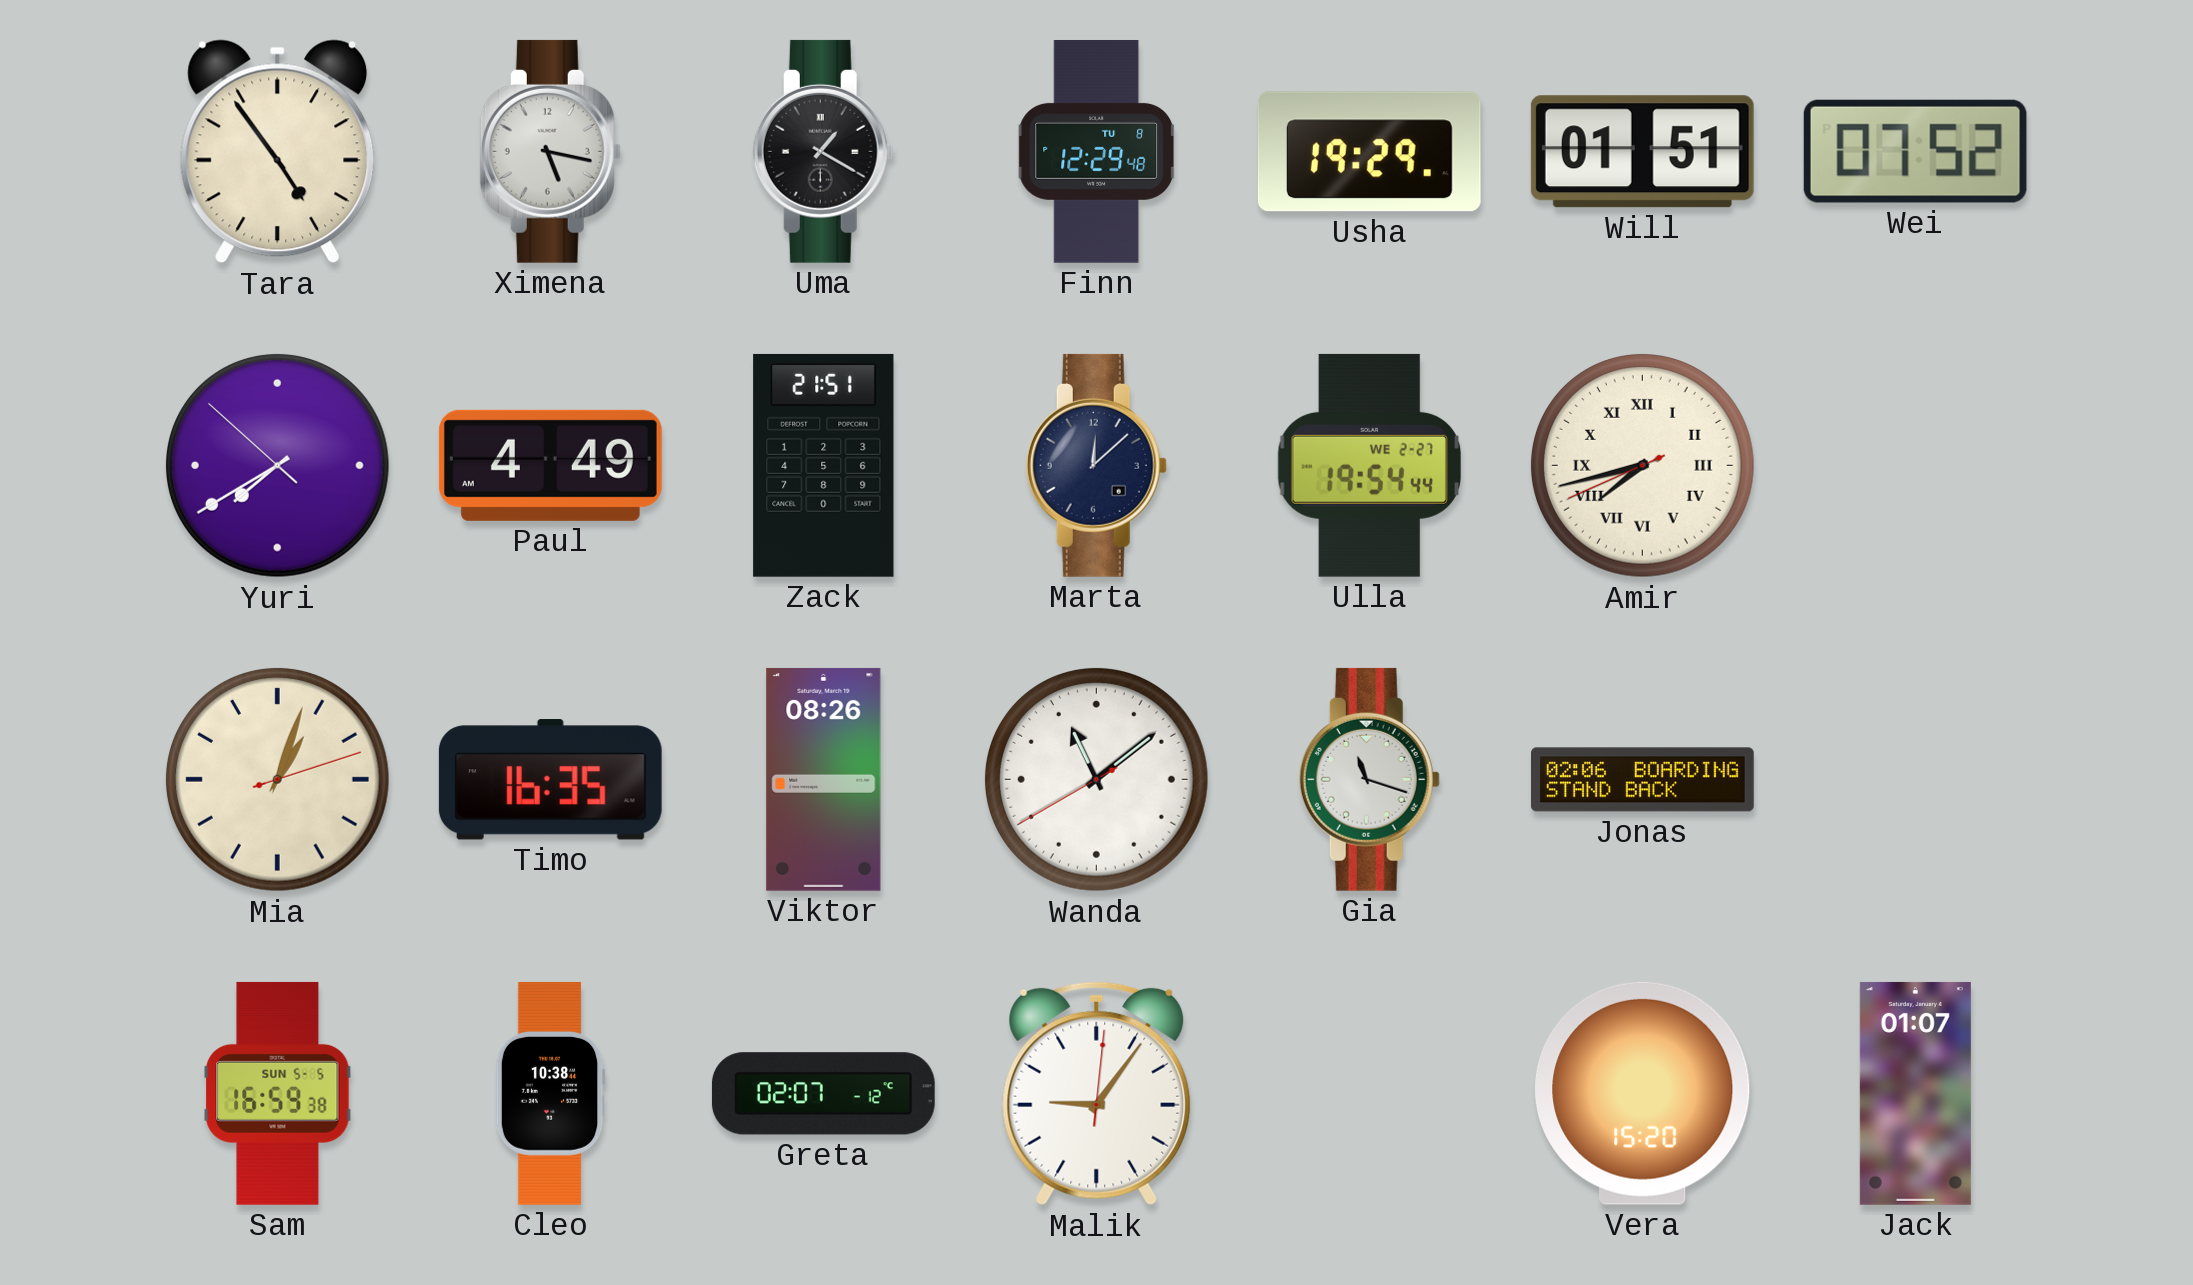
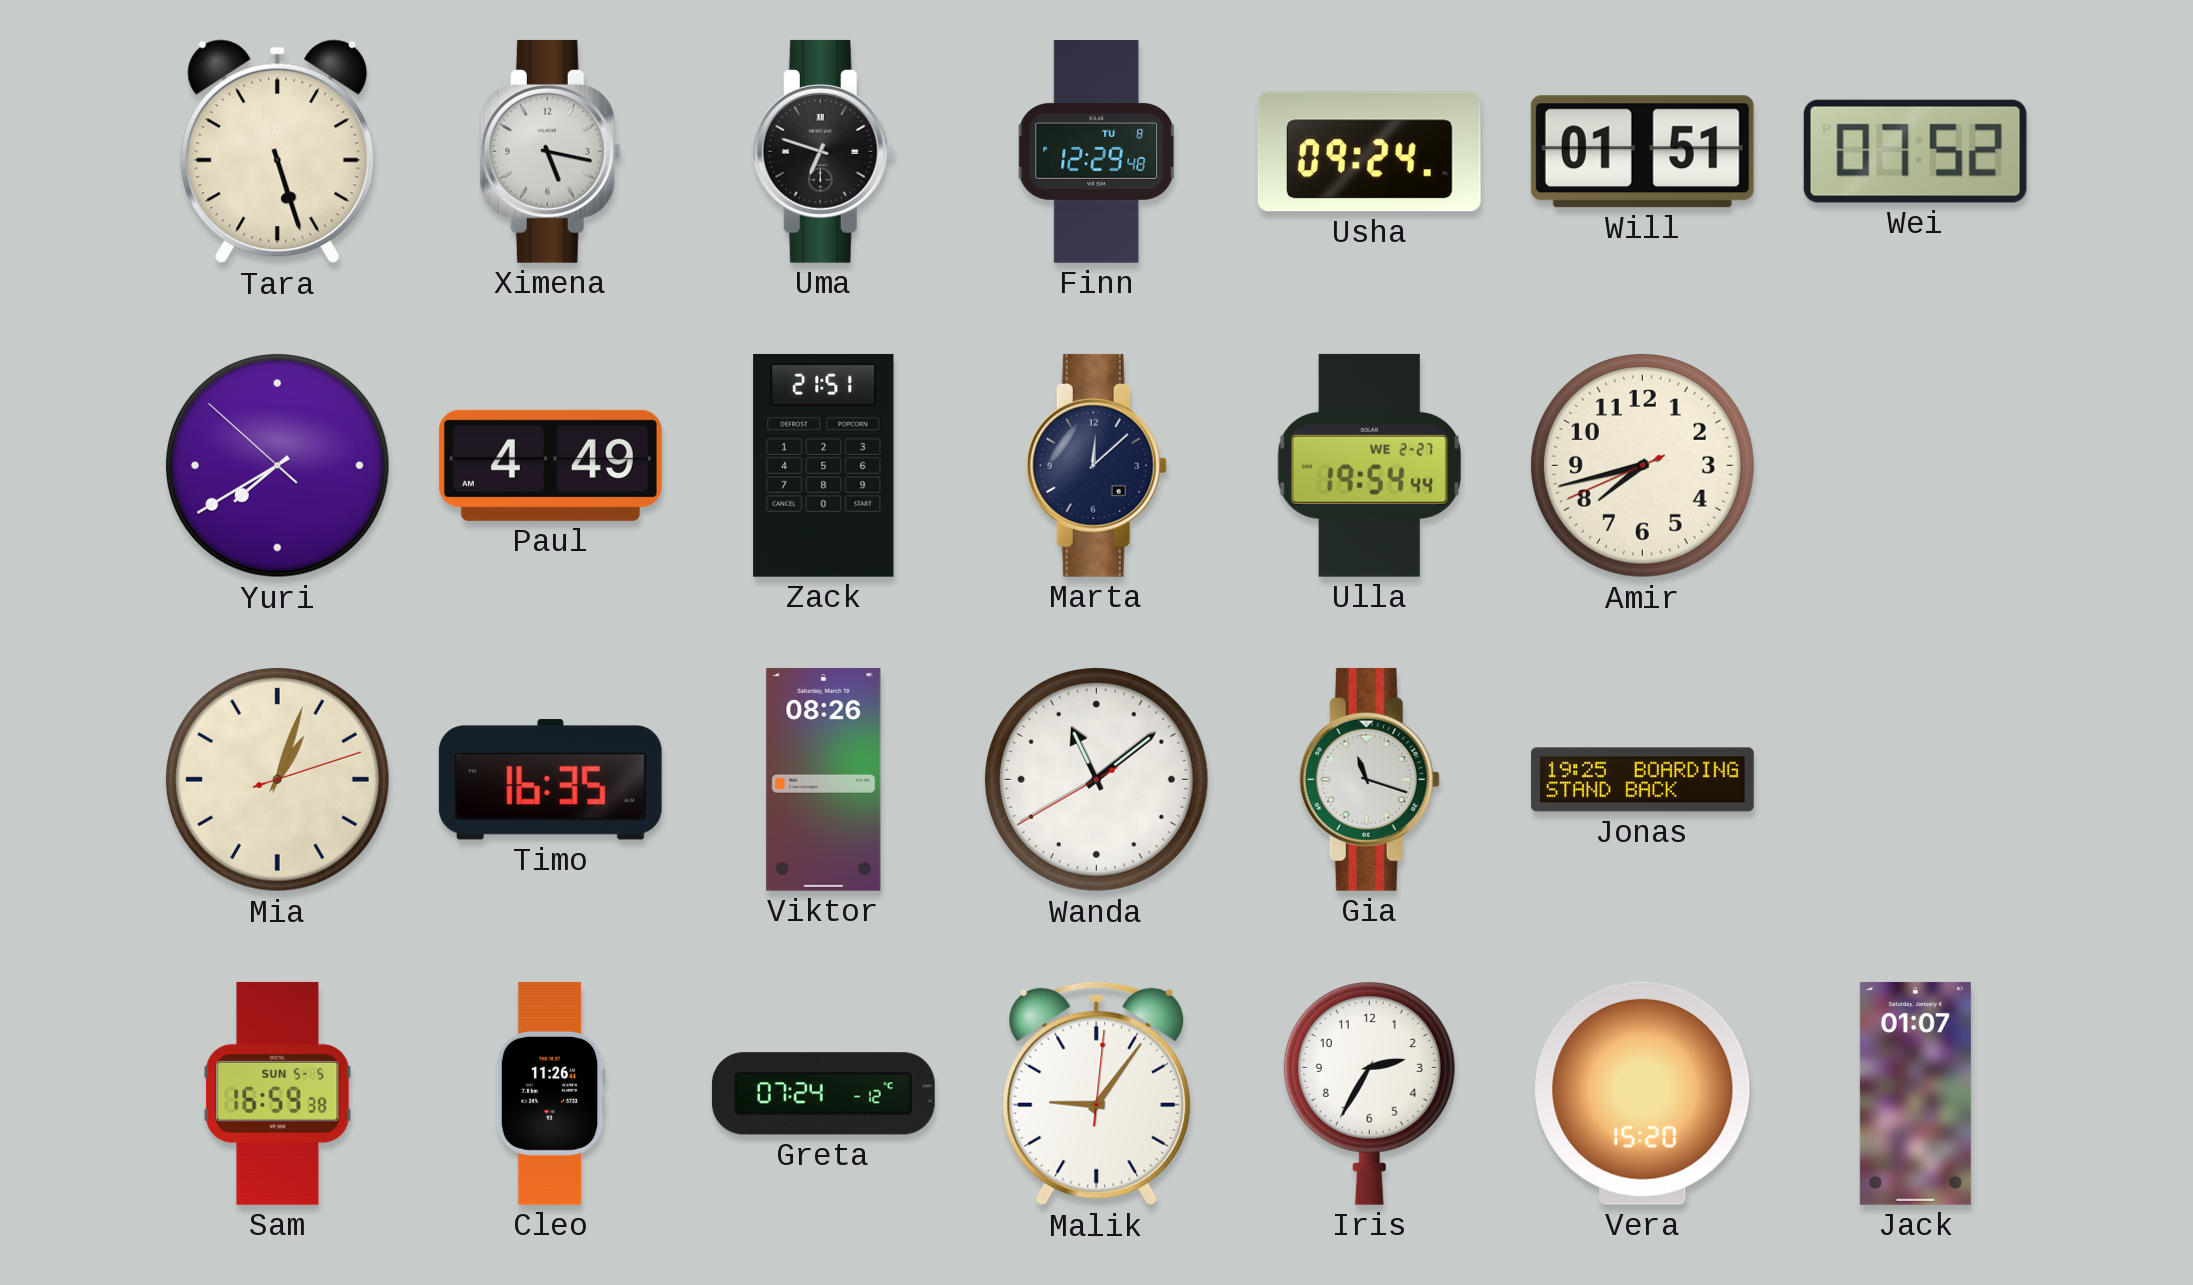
Tara: 4:54 -> 5:27 (278, 152)
Uma: 1:20 -> 6:48 (823, 151)
Usha: 19:29 -> 09:24 (1369, 152)
Amir numerals: Roman -> Arabic (1642, 465)
Jonas: 02:06 -> 19:25 (1643, 780)
Cleo: 10:38 -> 11:26 (550, 1093)
Greta: 02:07 -> 07:24 (823, 1094)
Iris: none -> 2:35 (1369, 1093)
